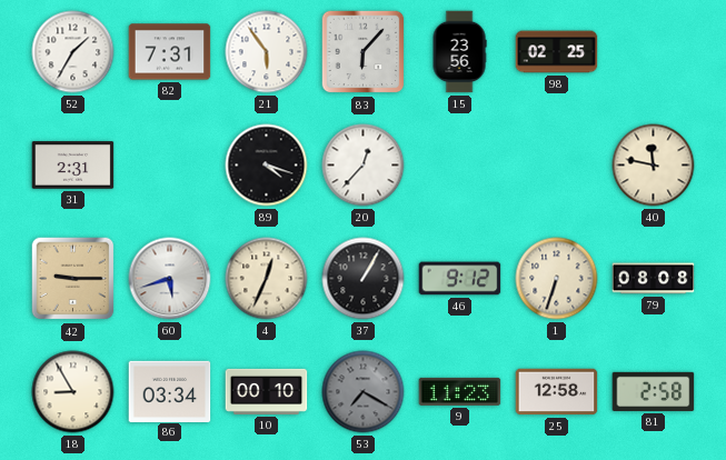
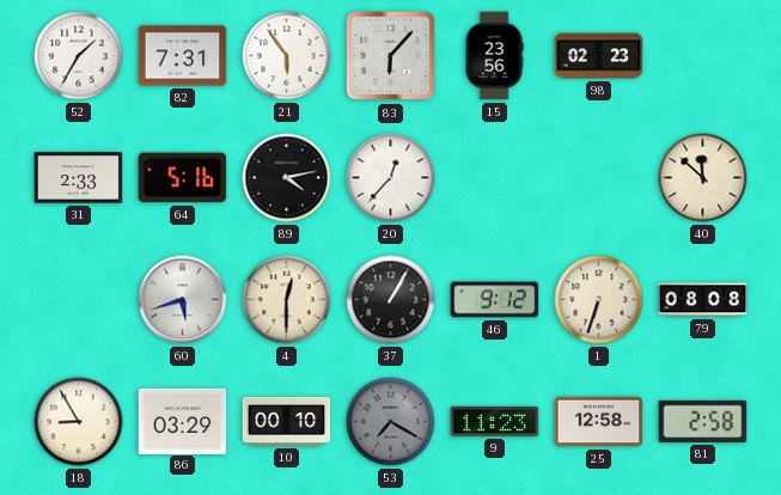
98: 02:25 -> 02:23 (599, 56)
31: 2:31 -> 2:33 (79, 178)
64: none -> 5:16 (183, 178)
89: 4:18 -> 4:13 (287, 178)
40: 11:47 -> 11:52 (703, 178)
42: 9:15 -> none (73, 279)
4: 12:34 -> 12:30 (287, 300)
86: 03:34 -> 03:29 (183, 421)
